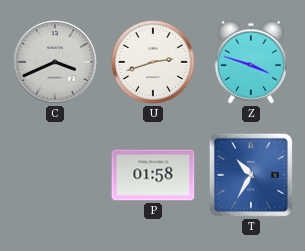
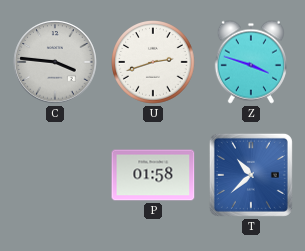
C: 3:41 -> 3:46 (55, 62)
T: 10:35 -> 10:38 (251, 175)
